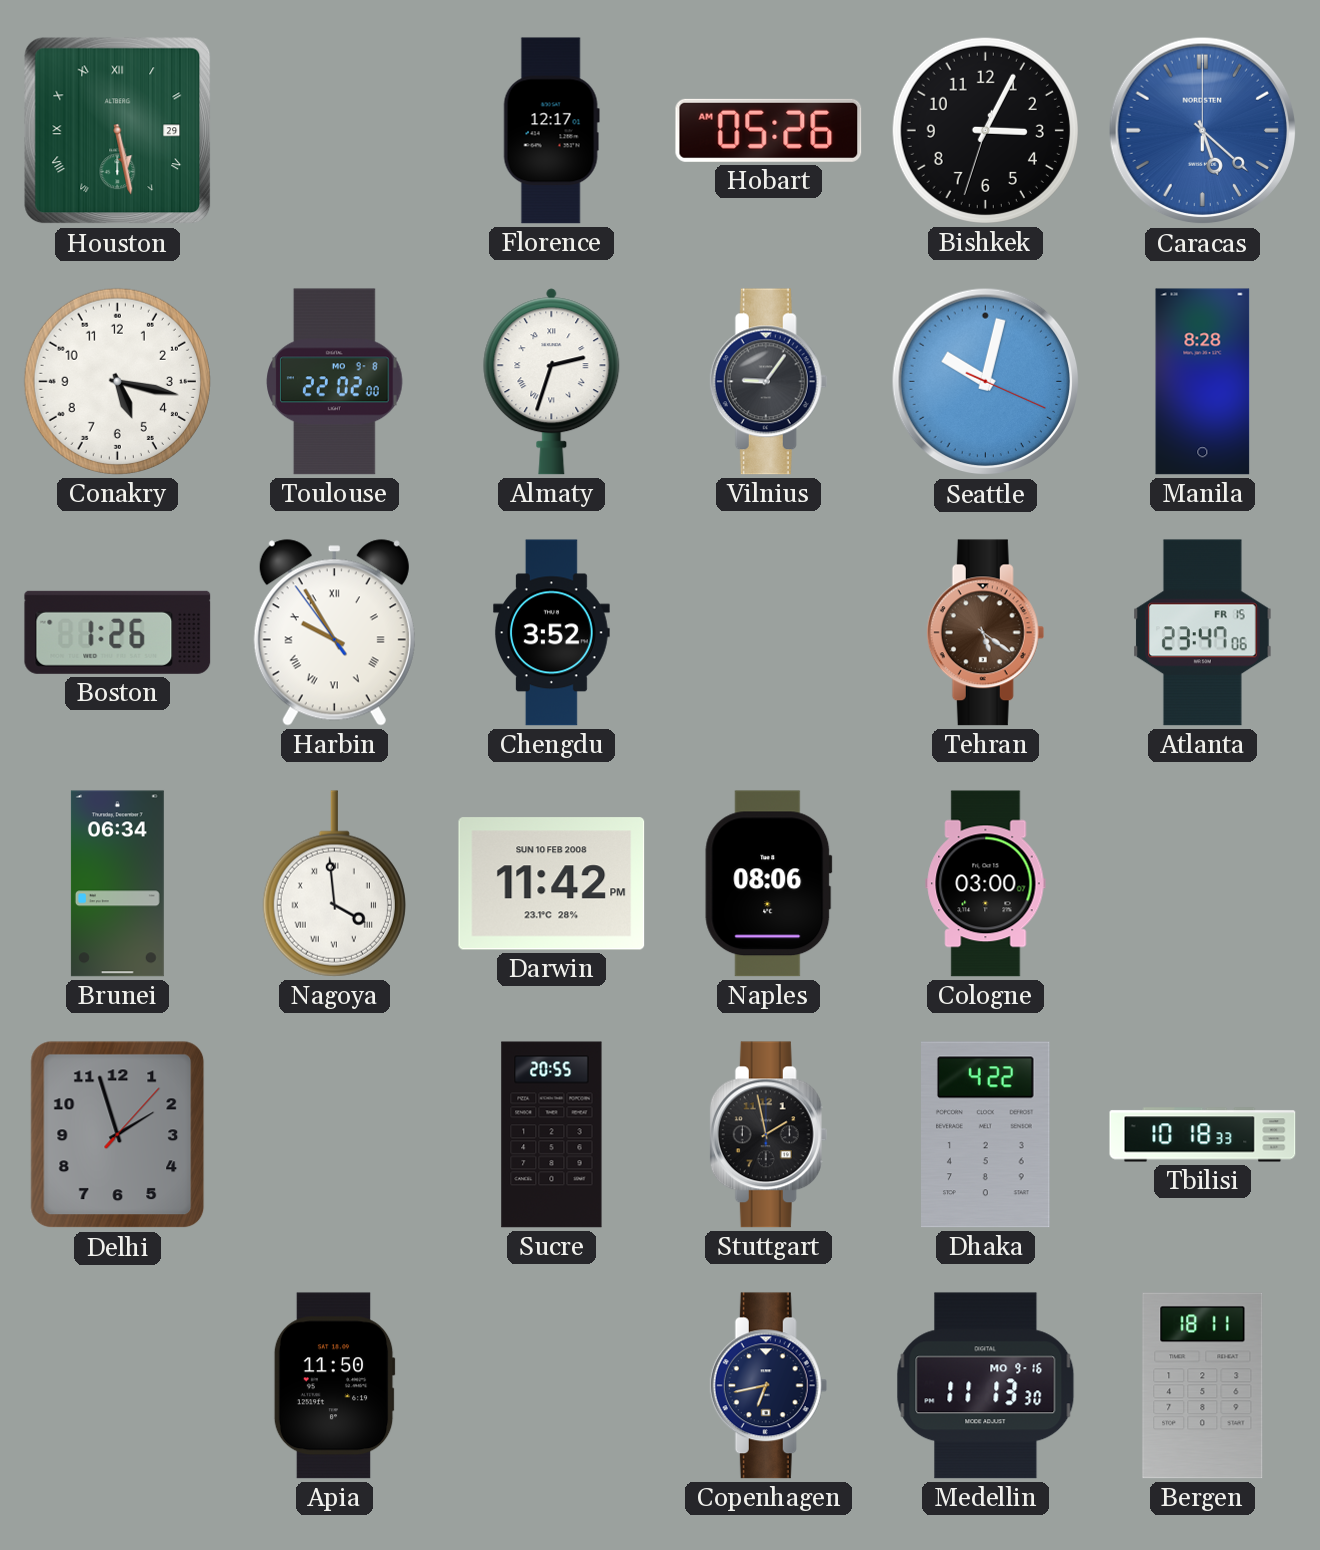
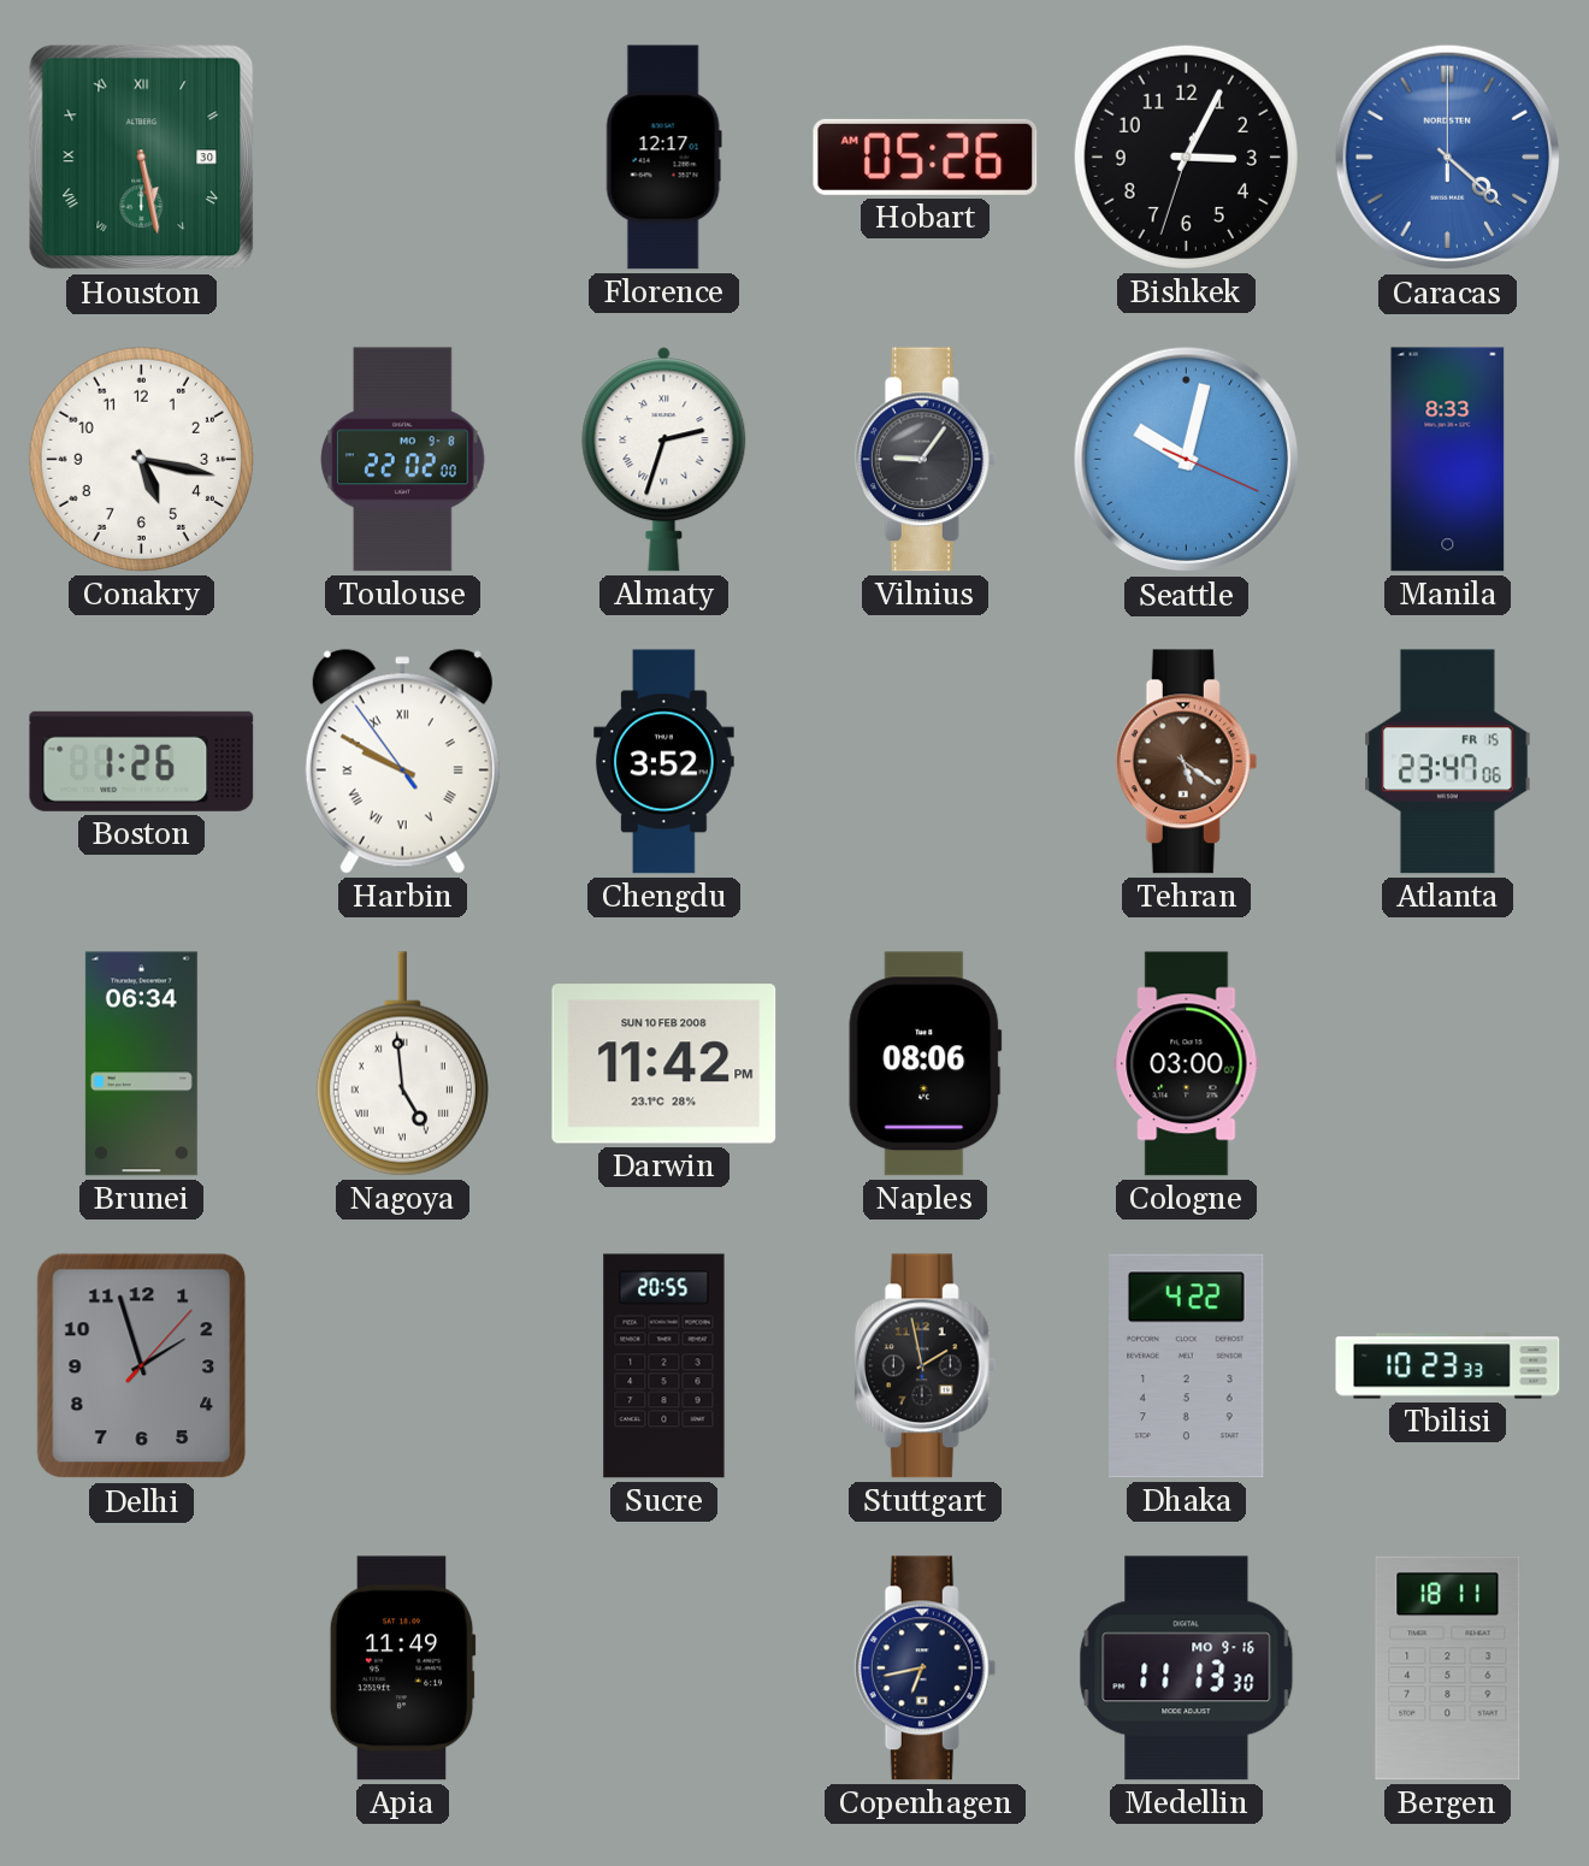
Houston date: 29 -> 30 (142, 158)
Caracas: 5:22 -> 4:22 (1448, 158)
Manila: 8:28 -> 8:33 (1448, 460)
Harbin: 9:54 -> 9:49 (402, 762)
Nagoya: 3:59 -> 4:59 (402, 1064)
Tbilisi: 10:18 -> 10:23 (1448, 1366)
Apia: 11:50 -> 11:49 (402, 1669)
